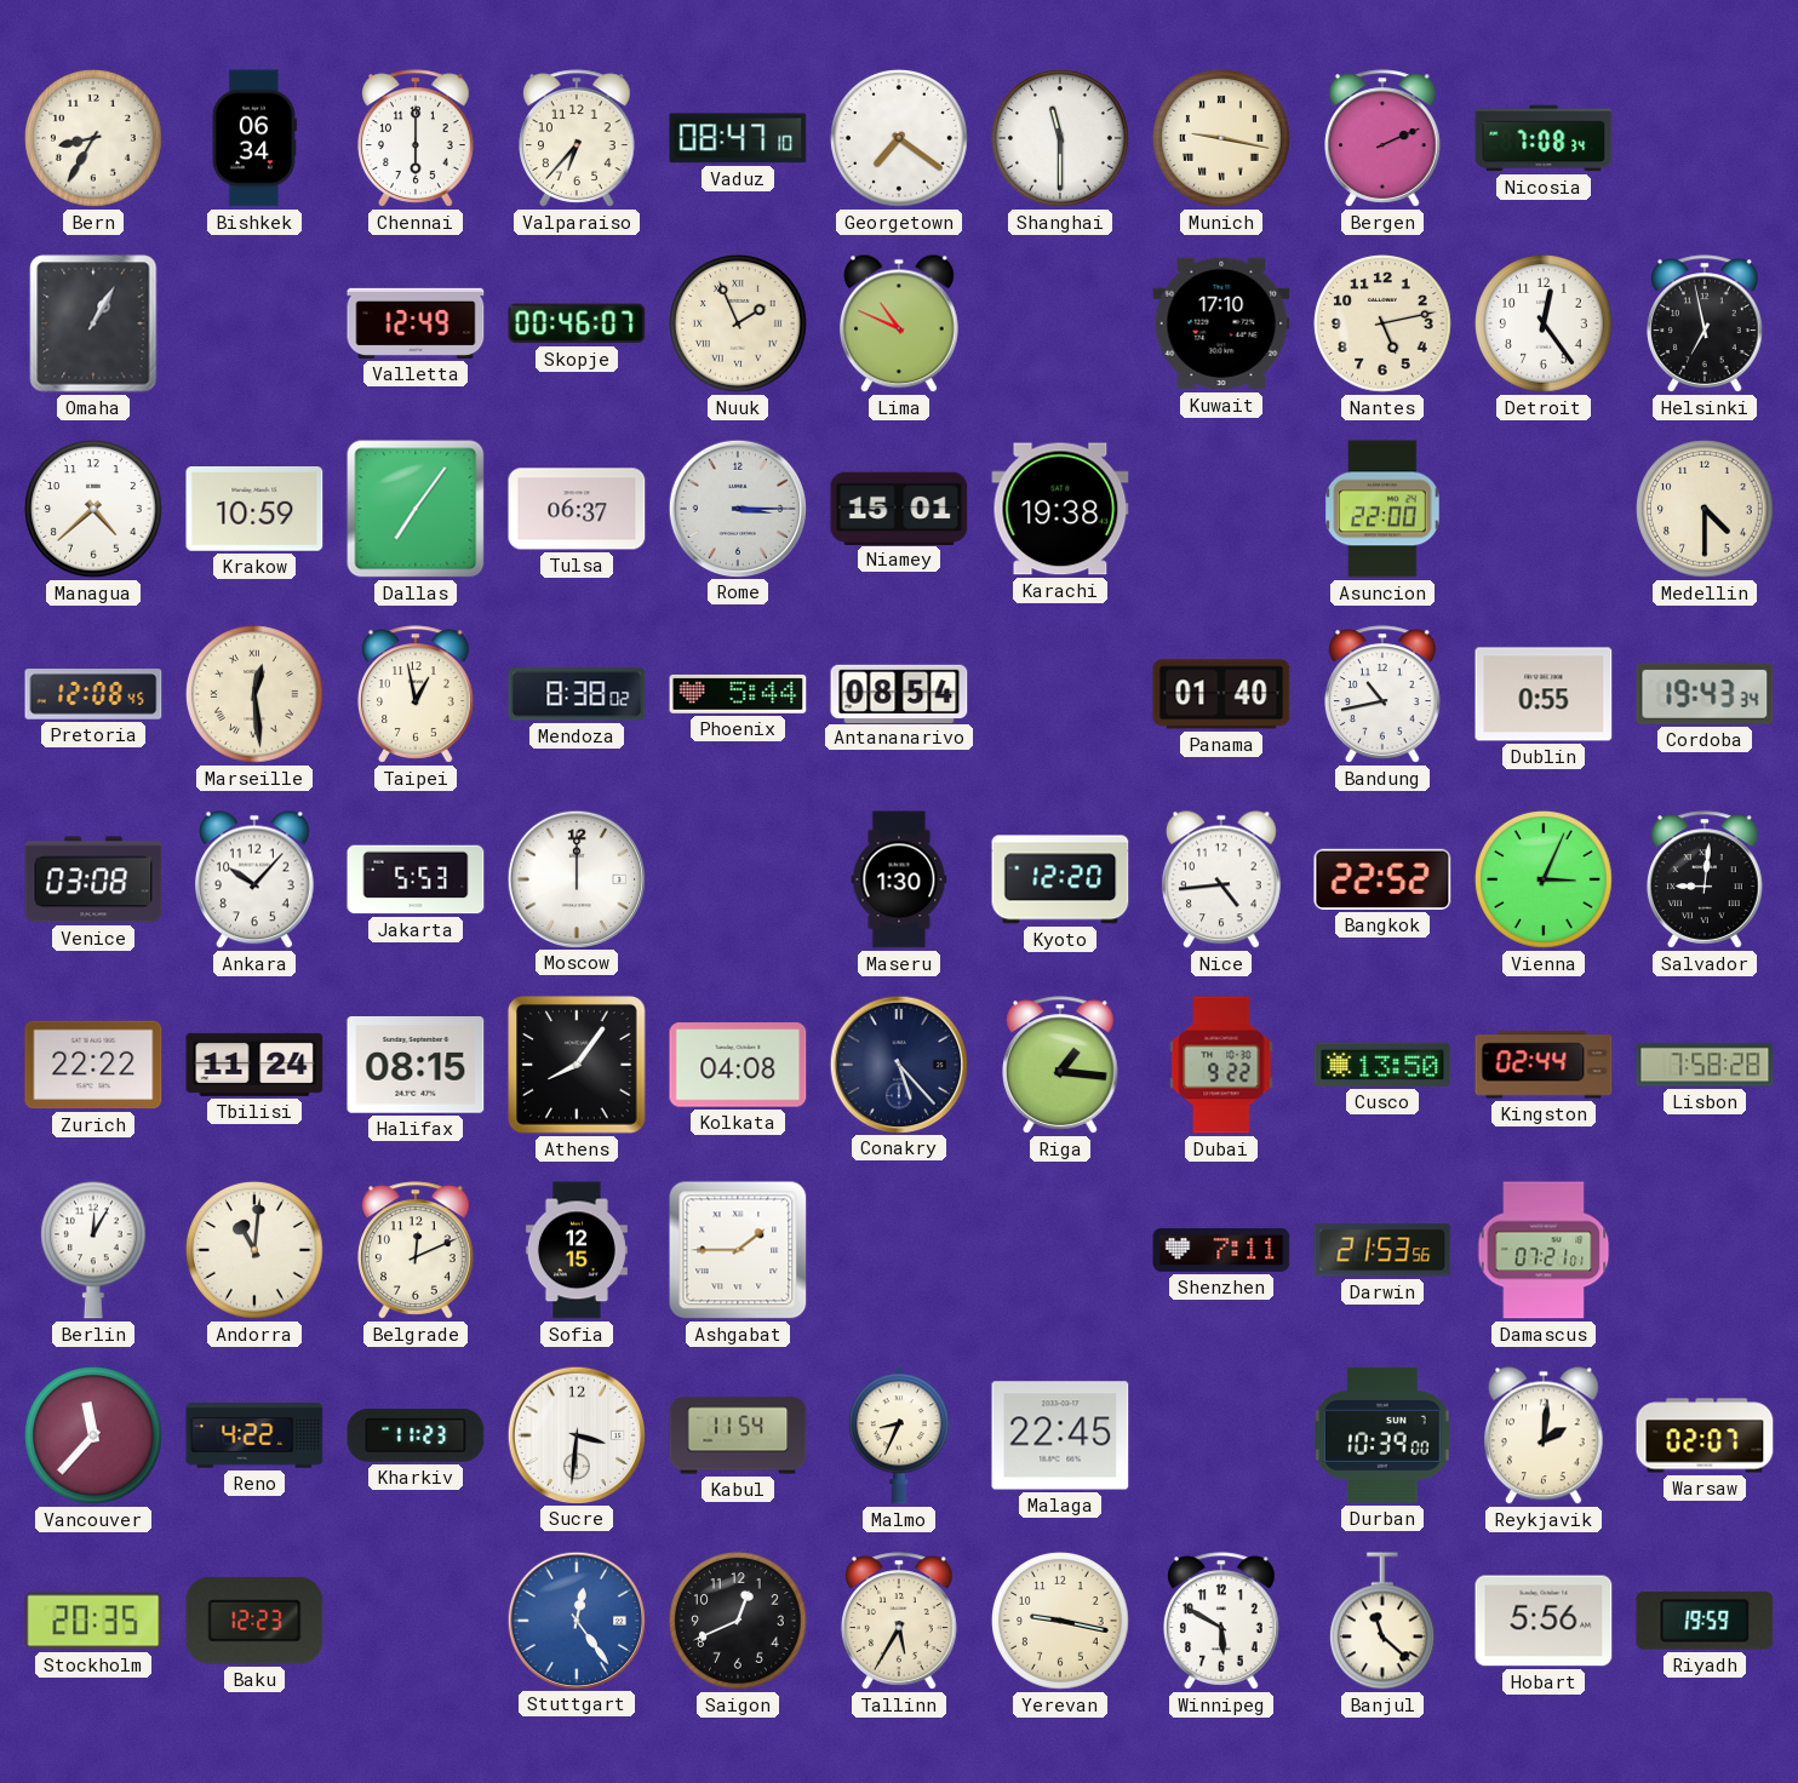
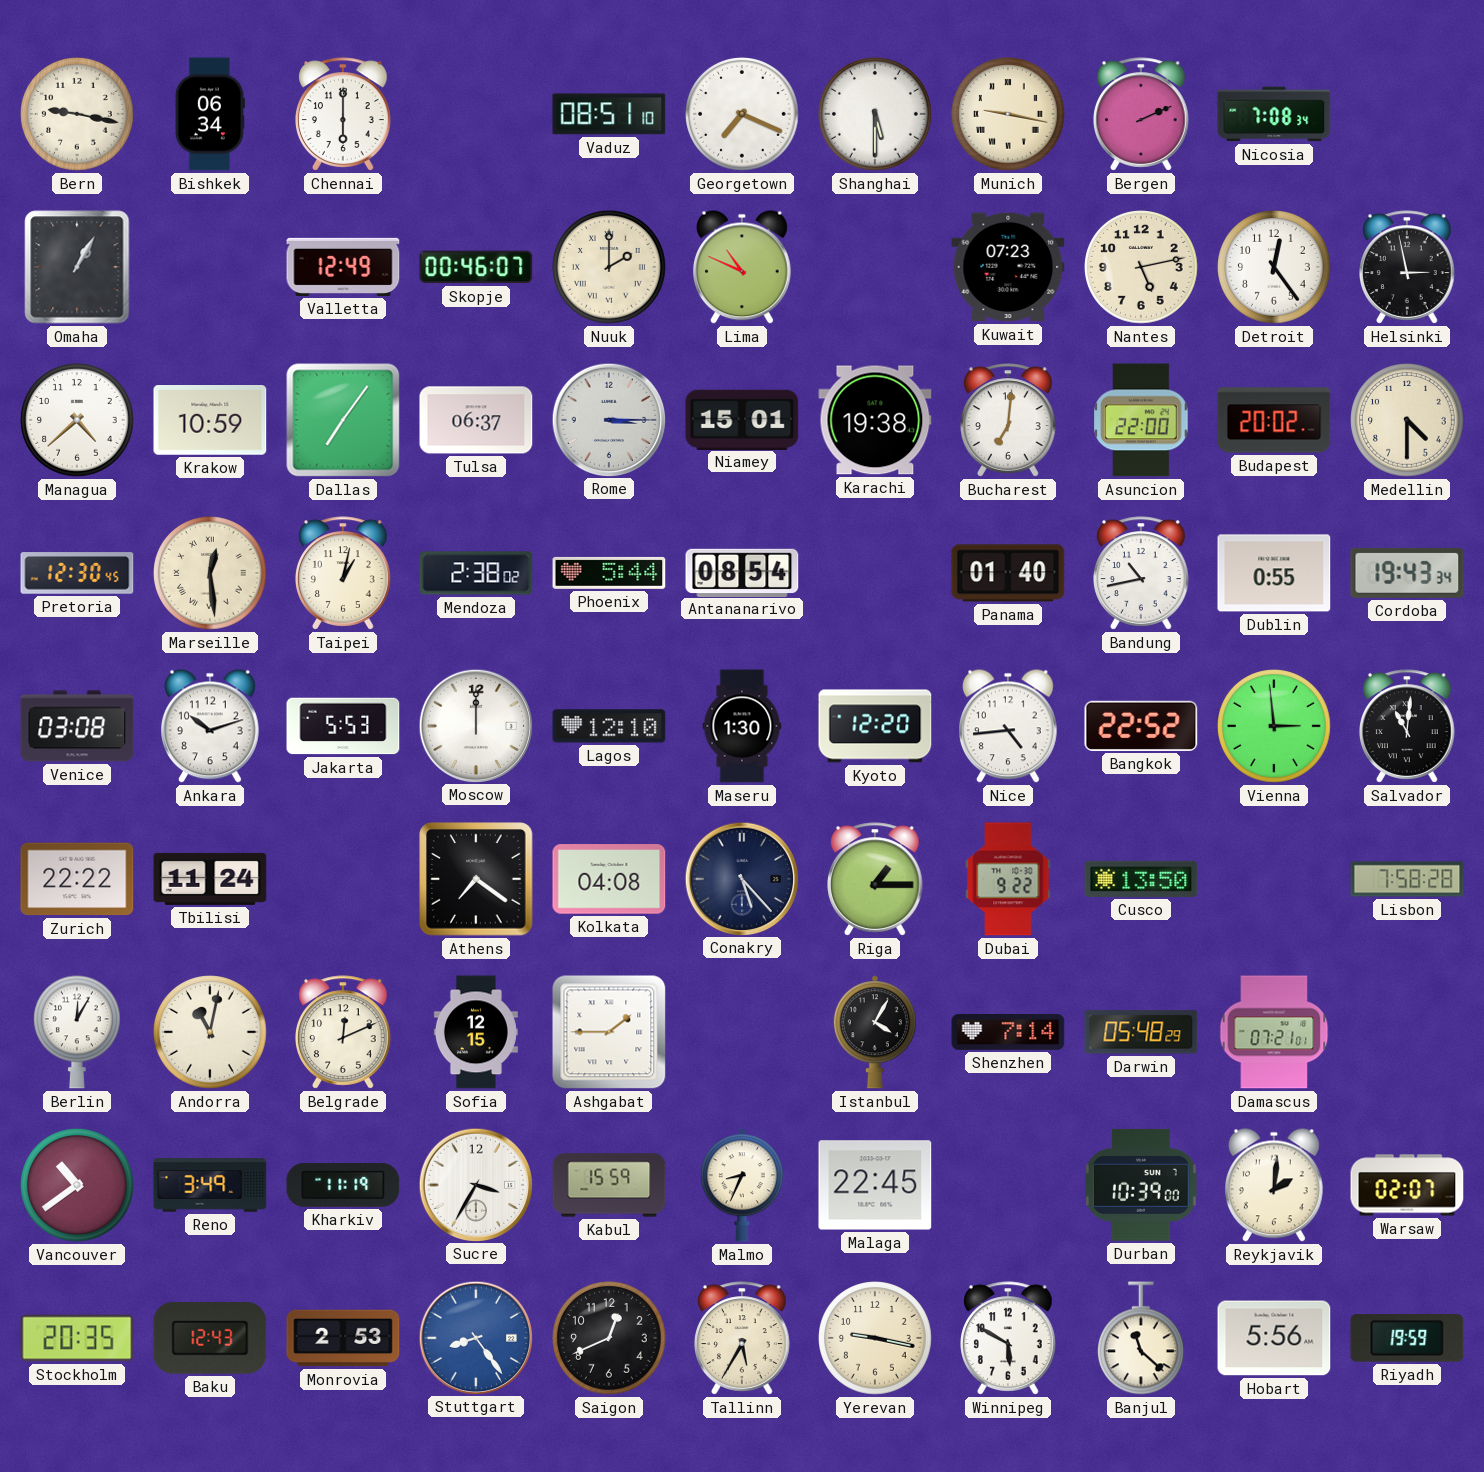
Bern: 8:35 -> 9:17 (78, 115)
Valparaiso: 6:37 -> none (578, 138)
Vaduz: 08:47 -> 08:51 (609, 114)
Georgetown: 7:21 -> 7:19 (743, 115)
Shanghai: 11:30 -> 5:30 (876, 115)
Nuuk: 1:56 -> 2:00 (610, 268)
Kuwait: 17:10 -> 07:23 (1008, 267)
Helsinki: 6:58 -> 2:58 (1408, 267)
Bucharest: none -> 7:01 (1009, 420)
Budapest: none -> 20:02 (1274, 420)
Pretoria: 12:08 -> 12:30 (77, 573)
Taipei: 12:58 -> 1:02 (344, 573)
Mendoza: 8:38 -> 2:38 (476, 573)
Ankara: 10:07 -> 10:12 (211, 726)
Lagos: none -> 12:10 (609, 726)
Vienna: 3:04 -> 2:59 (1275, 727)
Salvador: 9:01 -> 11:01 (1408, 726)
Halifax: 08:15 -> none (416, 1065)
Athens: 8:06 -> 7:21 (476, 879)
Riga: 1:16 -> 1:15 (876, 879)
Kingston: 02:44 -> none (1544, 1065)
Andorra: 11:01 -> 11:02 (211, 1033)
Istanbul: none -> 4:05 (875, 1032)
Shenzhen: 7:11 -> 7:14 (1008, 1032)
Darwin: 21:53 -> 05:48 (1141, 1032)
Vancouver: 11:37 -> 10:39 (78, 1186)
Reno: 4:22 -> 3:49 (210, 1185)
Kharkiv: 11:23 -> 11:19 (343, 1186)
Sucre: 3:31 -> 3:35 (475, 1184)
Kabul: 11:54 -> 15:59 (609, 1185)
Baku: 12:23 -> 12:43 (210, 1339)
Monrovia: none -> 2:53 (343, 1338)
Stuttgart: 12:24 -> 8:24 (475, 1337)
